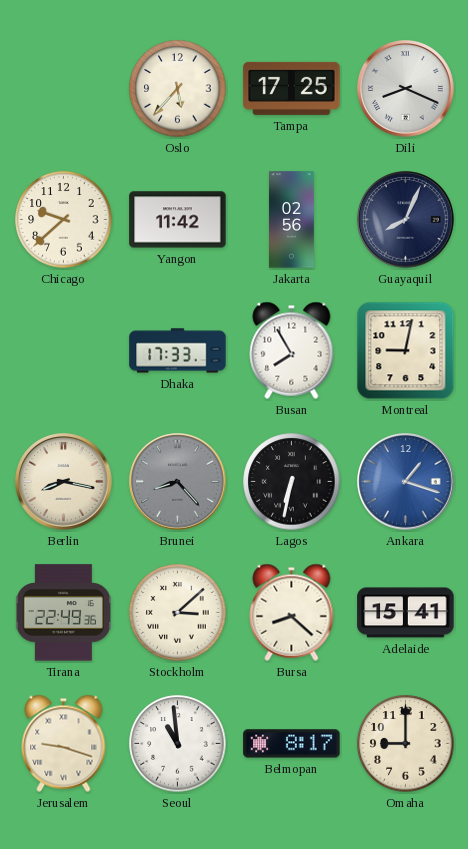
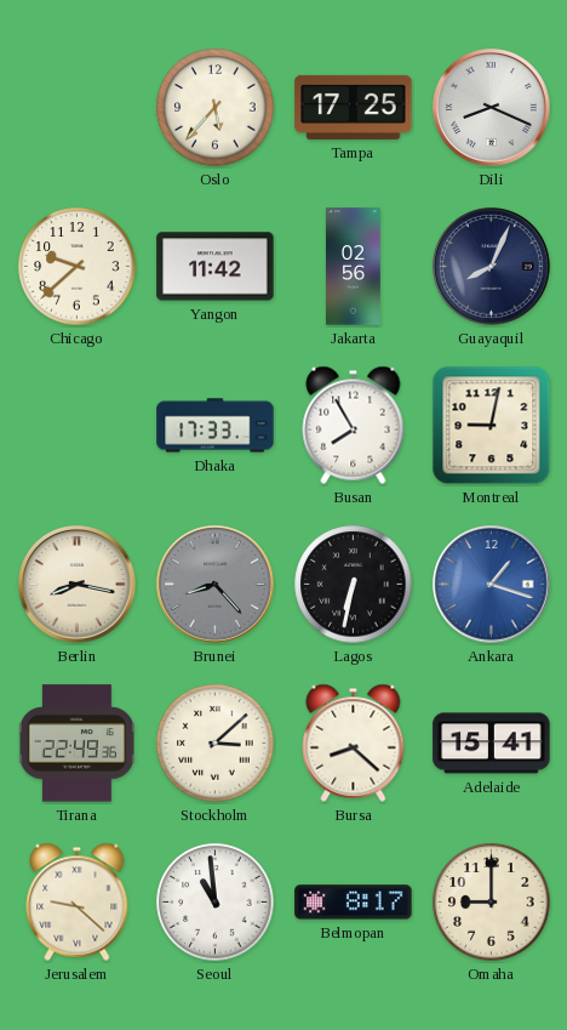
Jerusalem: 9:18 -> 9:22 (78, 901)
